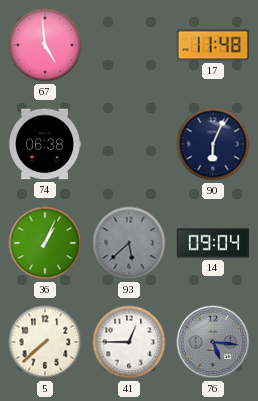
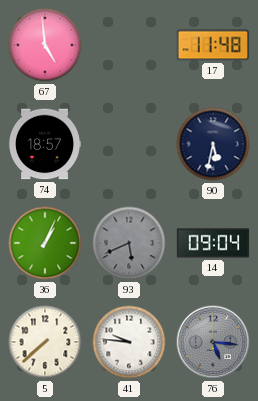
74: 06:38 -> 18:57 (45, 144)
90: 6:04 -> 5:32 (213, 144)
93: 5:38 -> 5:41 (129, 243)
41: 12:45 -> 9:46 (129, 342)
